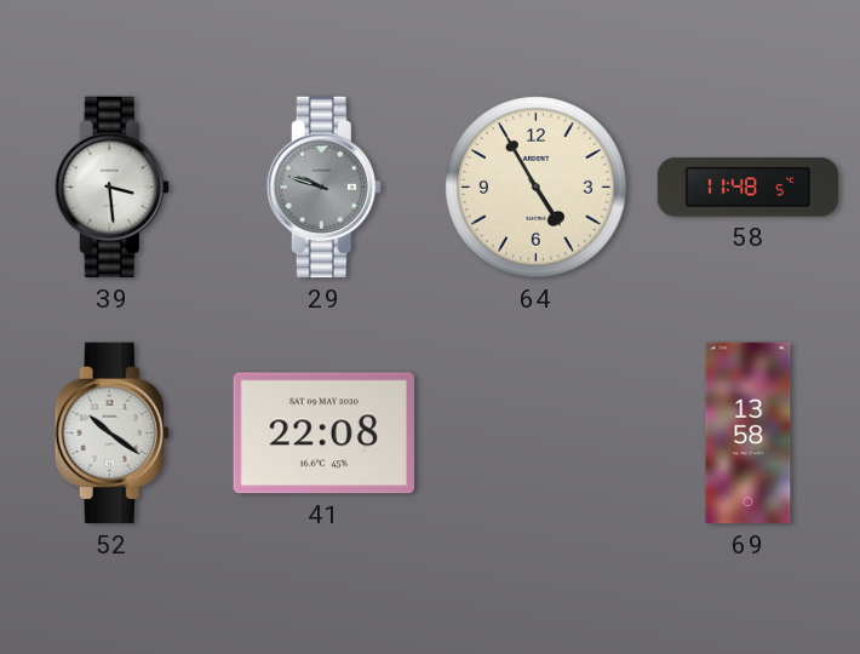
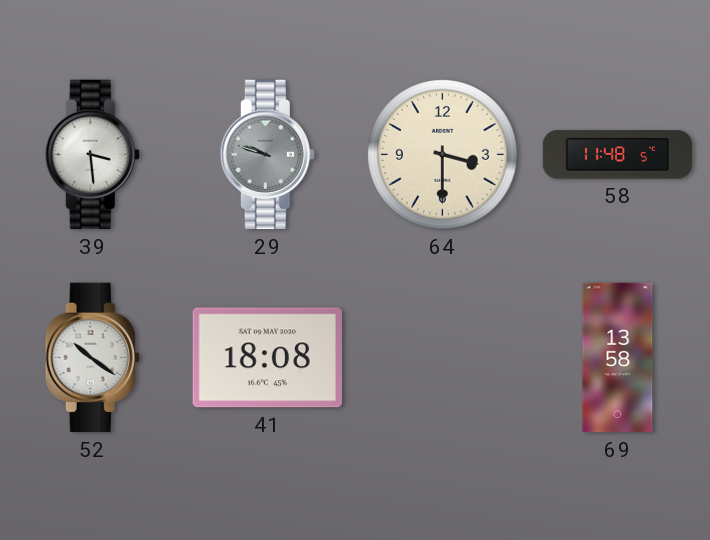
64: 4:55 -> 3:30 (443, 155)
41: 22:08 -> 18:08 (267, 358)
